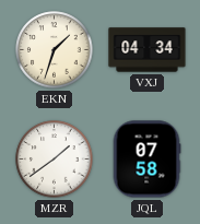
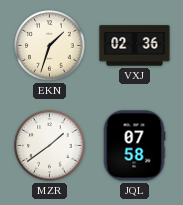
VXJ: 04:34 -> 02:36 (135, 46)
